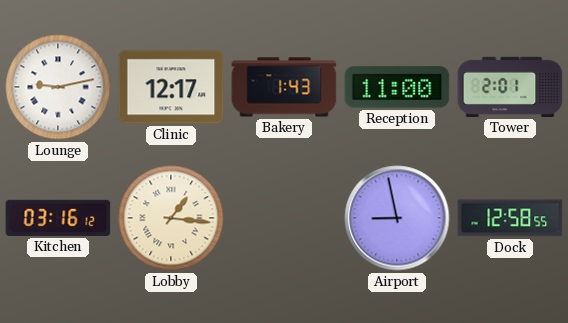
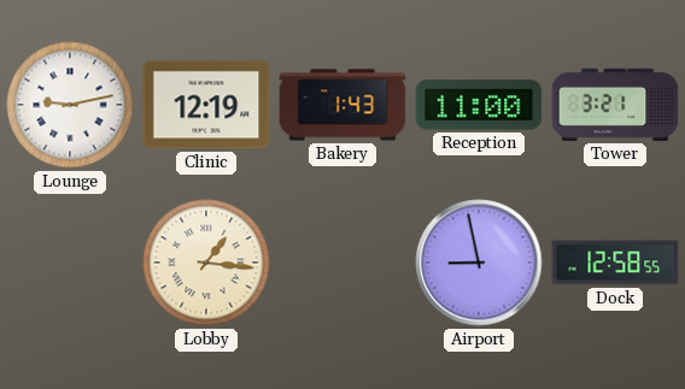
Clinic: 12:17 -> 12:19 (206, 105)
Tower: 2:01 -> 3:21 (615, 105)
Kitchen: 03:16 -> none (58, 218)
